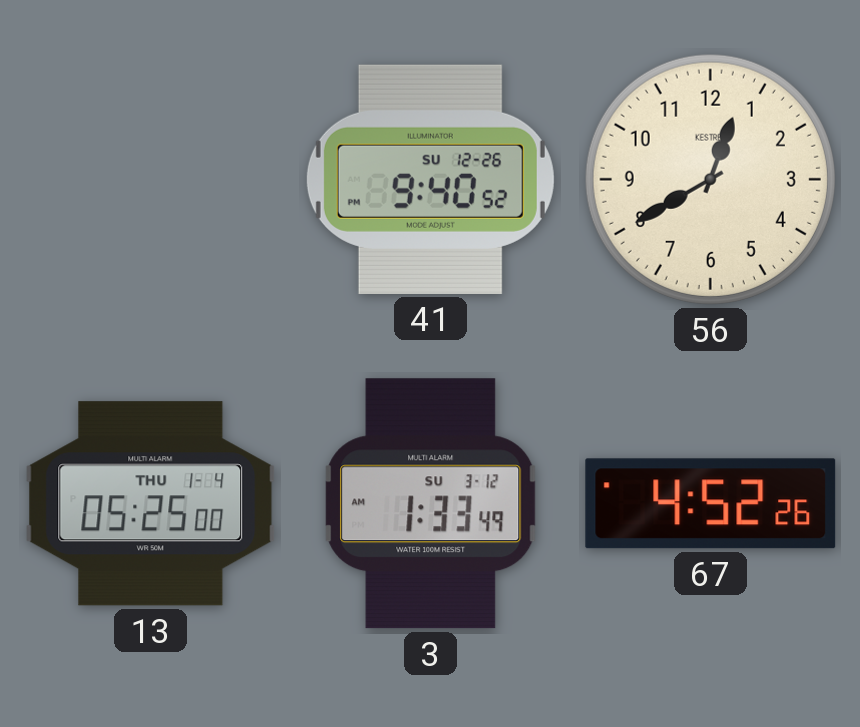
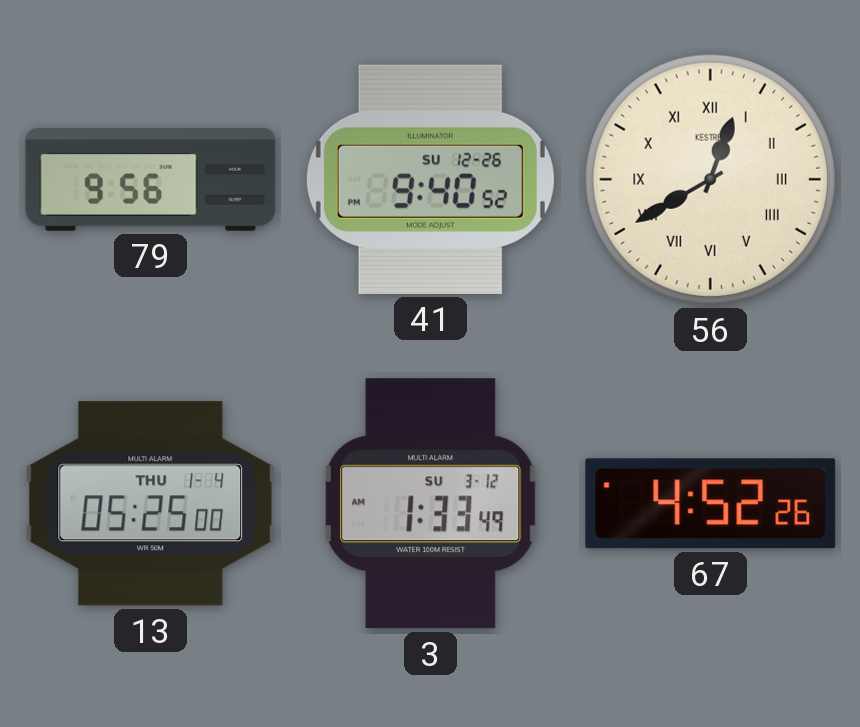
79: none -> 9:56 (151, 180)
56 numerals: Arabic -> Roman (710, 179)
